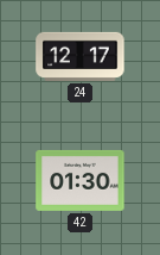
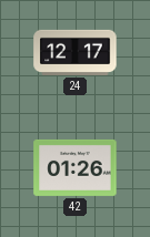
42: 01:30 -> 01:26 (76, 167)
